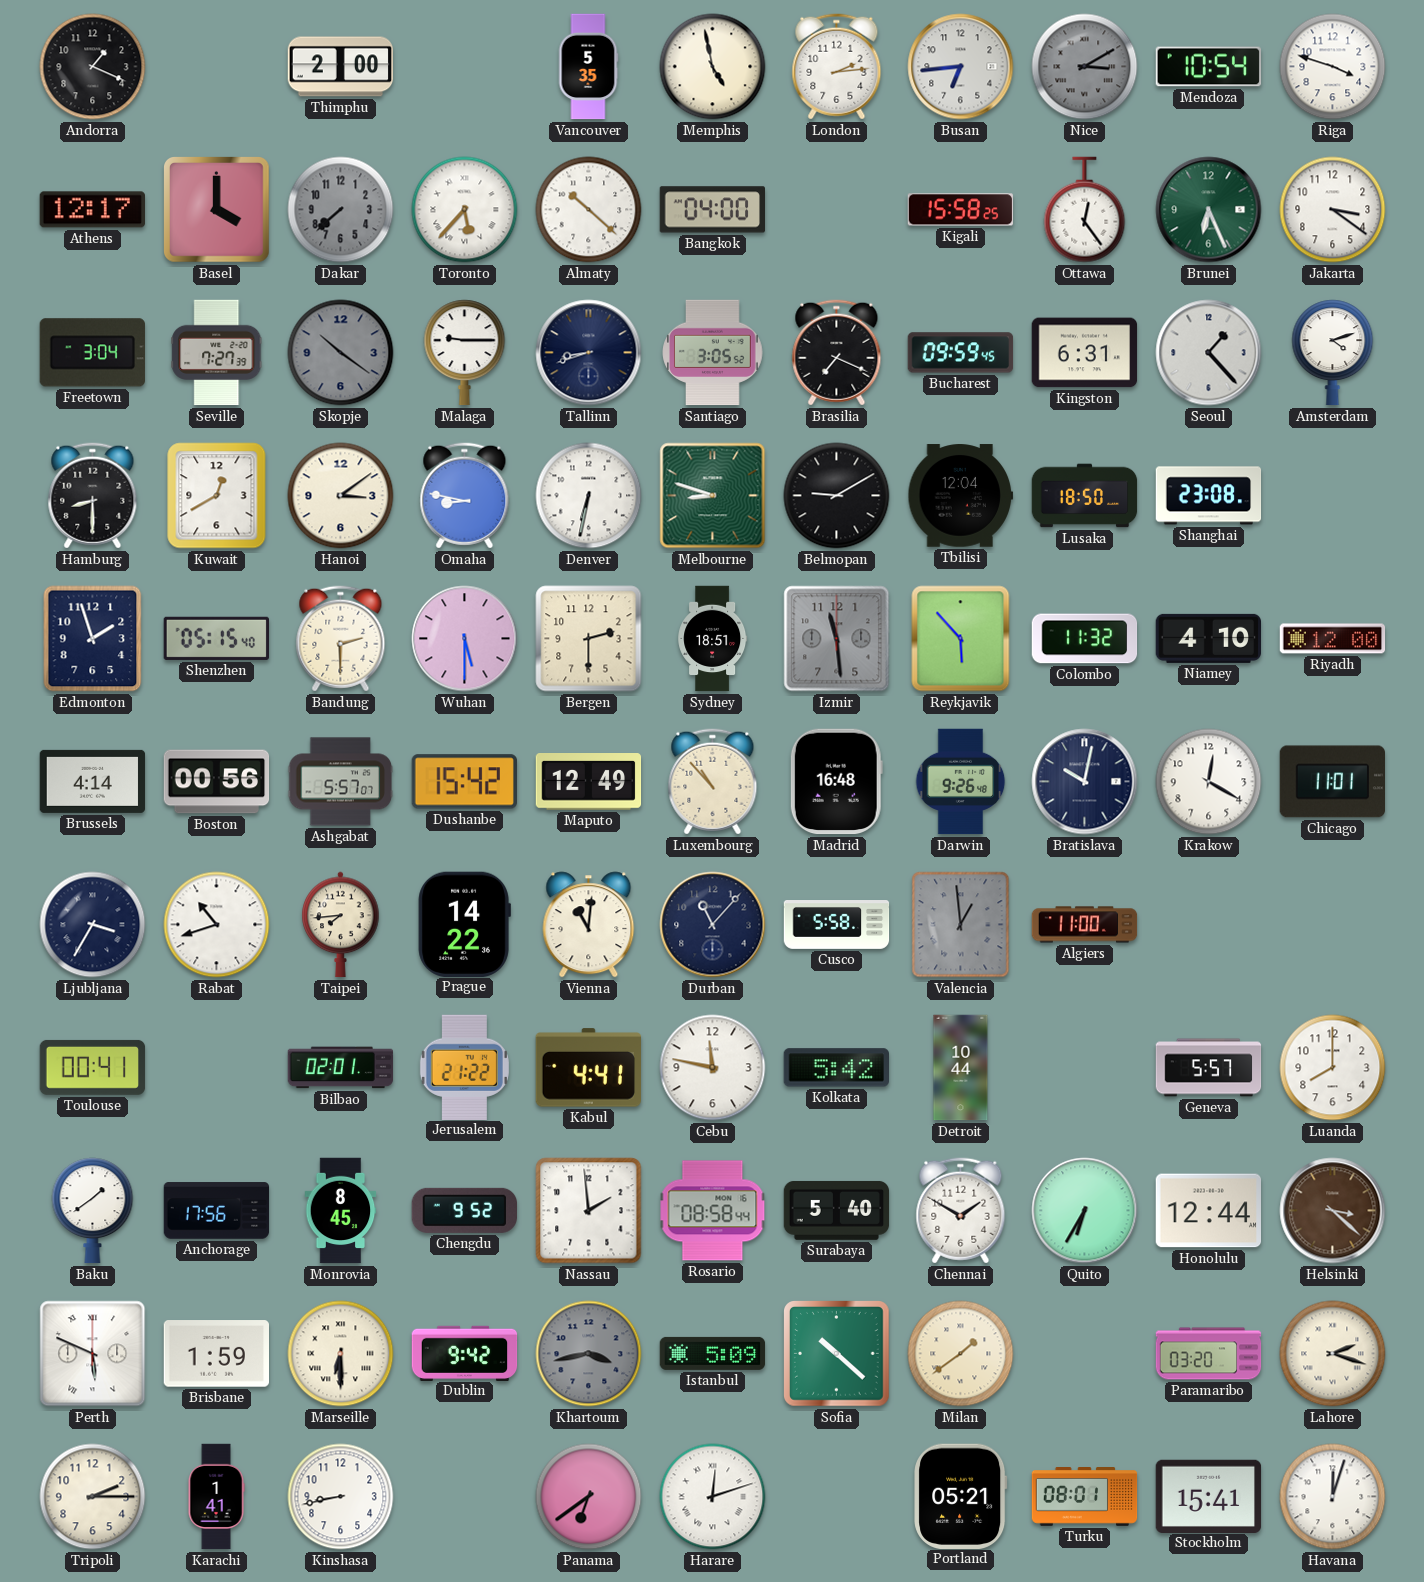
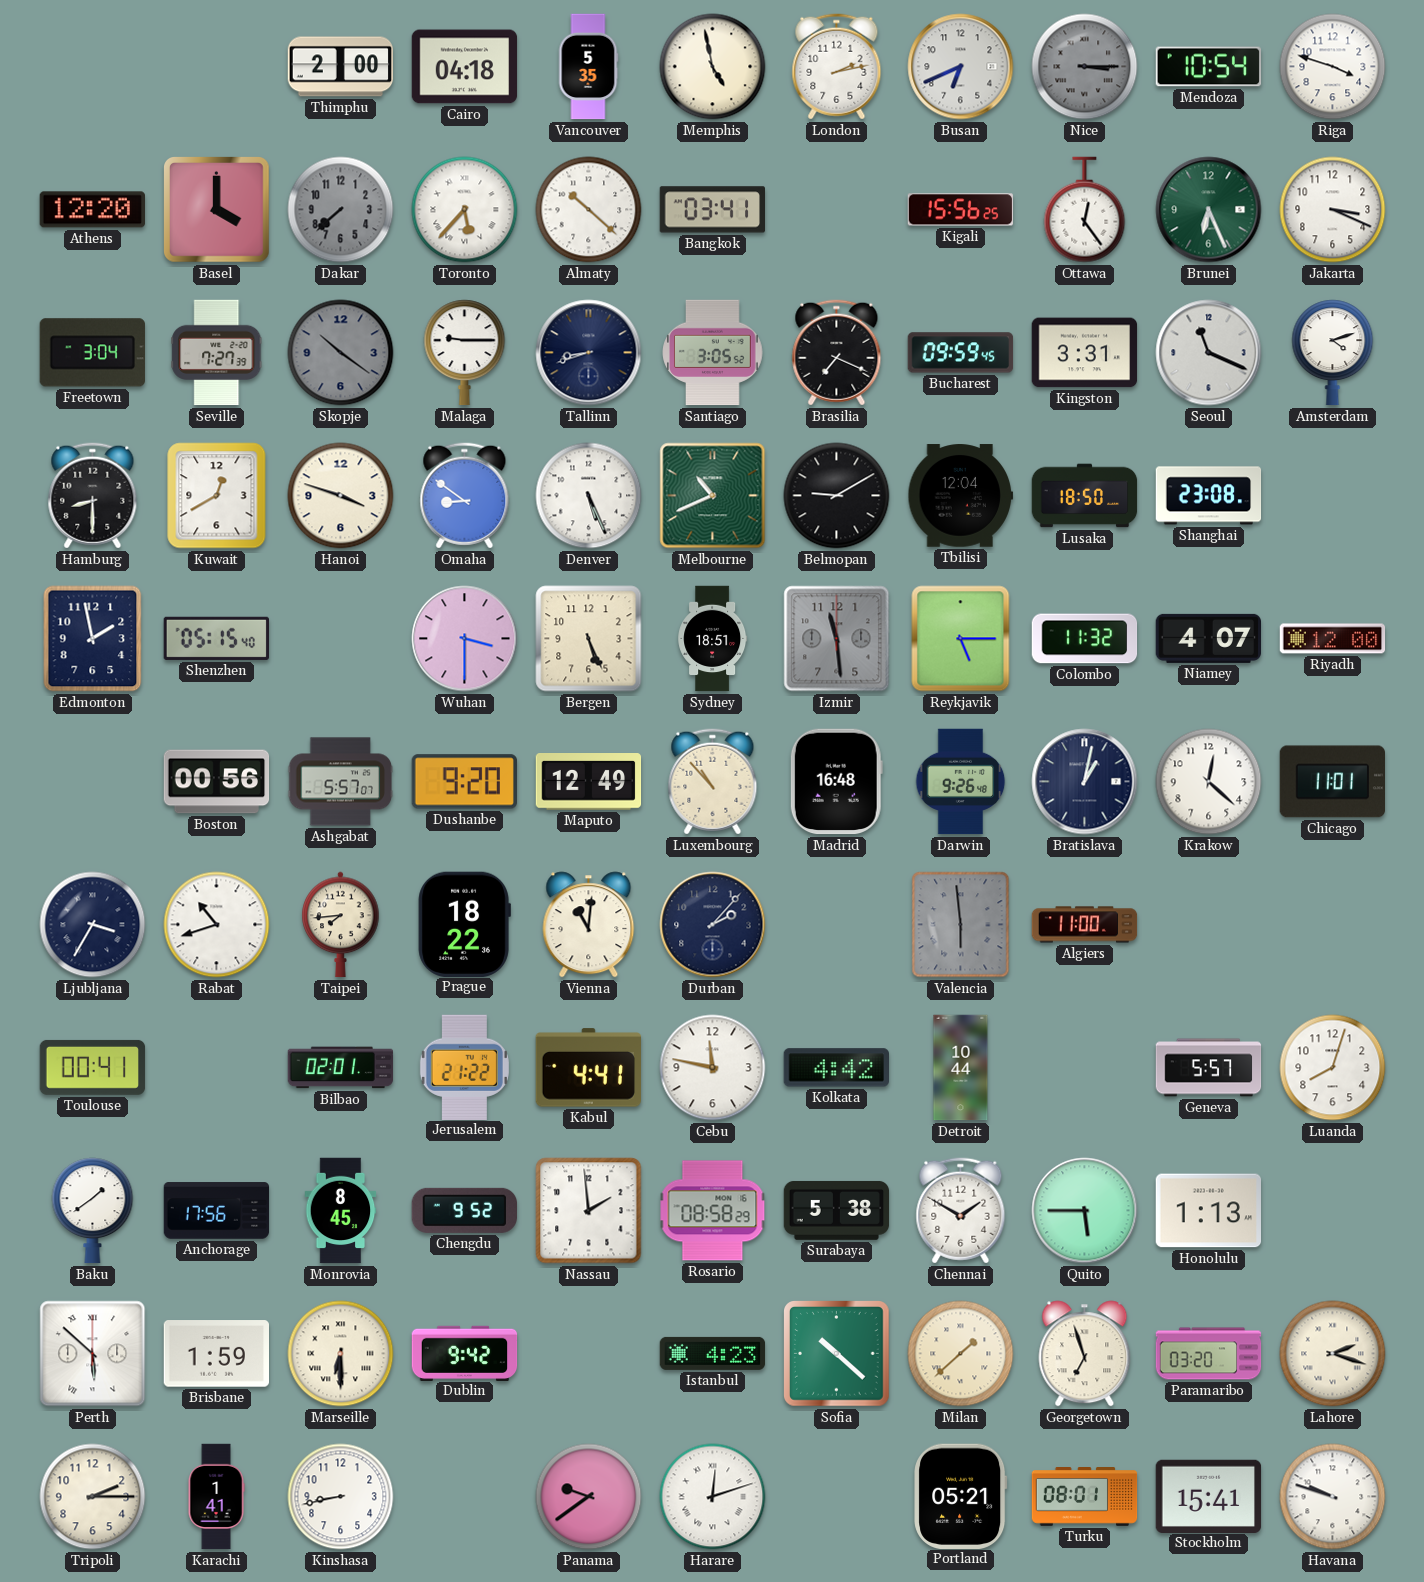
Andorra: 1:19 -> none (93, 67)
Cairo: none -> 04:18 (465, 67)
London: 2:14 -> 2:13 (837, 67)
Busan: 6:44 -> 6:41 (961, 67)
Nice: 3:10 -> 3:15 (1085, 67)
Athens: 12:17 -> 12:20 (92, 210)
Bangkok: 04:00 -> 03:41 (713, 210)
Kigali: 15:58 -> 15:56 (961, 210)
Jakarta: 3:21 -> 3:19 (1333, 210)
Kingston: 6:31 -> 3:31 (1085, 353)
Seoul: 1:23 -> 11:19 (1209, 353)
Hanoi: 3:09 -> 3:48 (341, 496)
Omaha: 8:47 -> 8:51 (465, 496)
Denver: 6:32 -> 5:26 (589, 496)
Melbourne: 8:48 -> 10:41 (713, 496)
Edmonton: 1:57 -> 1:58 (93, 639)
Bandung: 2:30 -> none (341, 639)
Wuhan: 5:30 -> 3:30 (465, 639)
Bergen: 2:30 -> 5:26 (589, 639)
Reykjavik: 5:53 -> 5:15 (961, 639)
Niamey: 4:10 -> 4:07 (1209, 638)
Brussels: 4:14 -> none (93, 781)
Dushanbe: 15:42 -> 9:20 (464, 782)
Bratislava: 10:02 -> 1:02 (1085, 782)
Krakow: 12:20 -> 12:22 (1209, 782)
Prague: 14:22 -> 18:22 (464, 924)
Durban: 11:07 -> 2:07 (713, 925)
Cusco: 5:58 -> none (837, 925)
Valencia: 12:59 -> 5:59 (961, 925)
Kolkata: 5:42 -> 4:42 (836, 1068)
Luanda: 8:00 -> 8:03 (1333, 1068)
Rosario: 08:58:44 -> 08:58:29 (713, 1211)
Surabaya: 5:40 -> 5:38 (837, 1211)
Quito: 6:35 -> 5:45 (1085, 1211)
Honolulu: 12:44 -> 1:13 (1209, 1211)
Helsinki: 3:22 -> none (1333, 1211)
Perth: 5:49 -> 5:52 (93, 1354)
Khartoum: 3:43 -> none (589, 1354)
Istanbul: 5:09 -> 4:23 (713, 1353)
Milan: 1:39 -> 1:38 (961, 1354)
Georgetown: none -> 6:57 (1085, 1354)
Panama: 6:39 -> 9:39 (589, 1497)
Havana: 12:03 -> 9:48 (1333, 1497)
